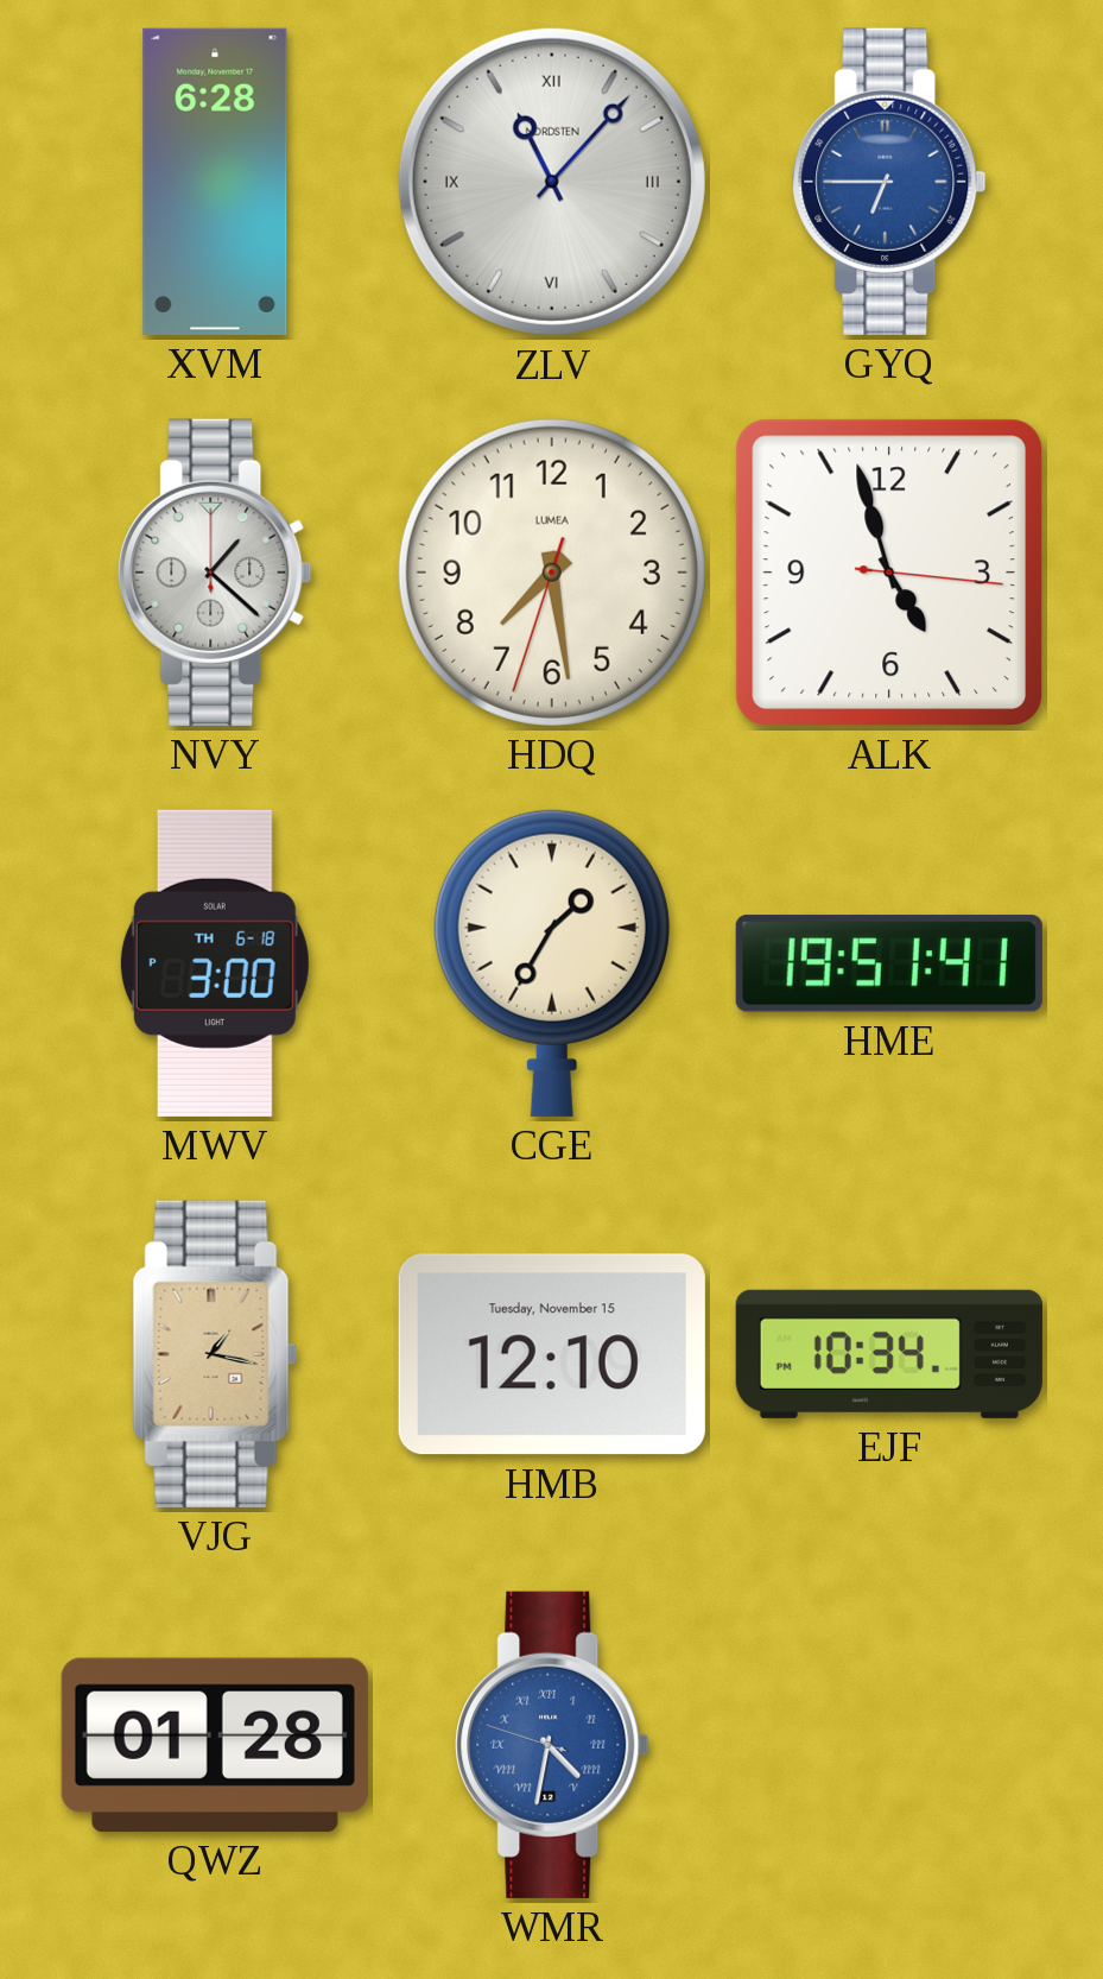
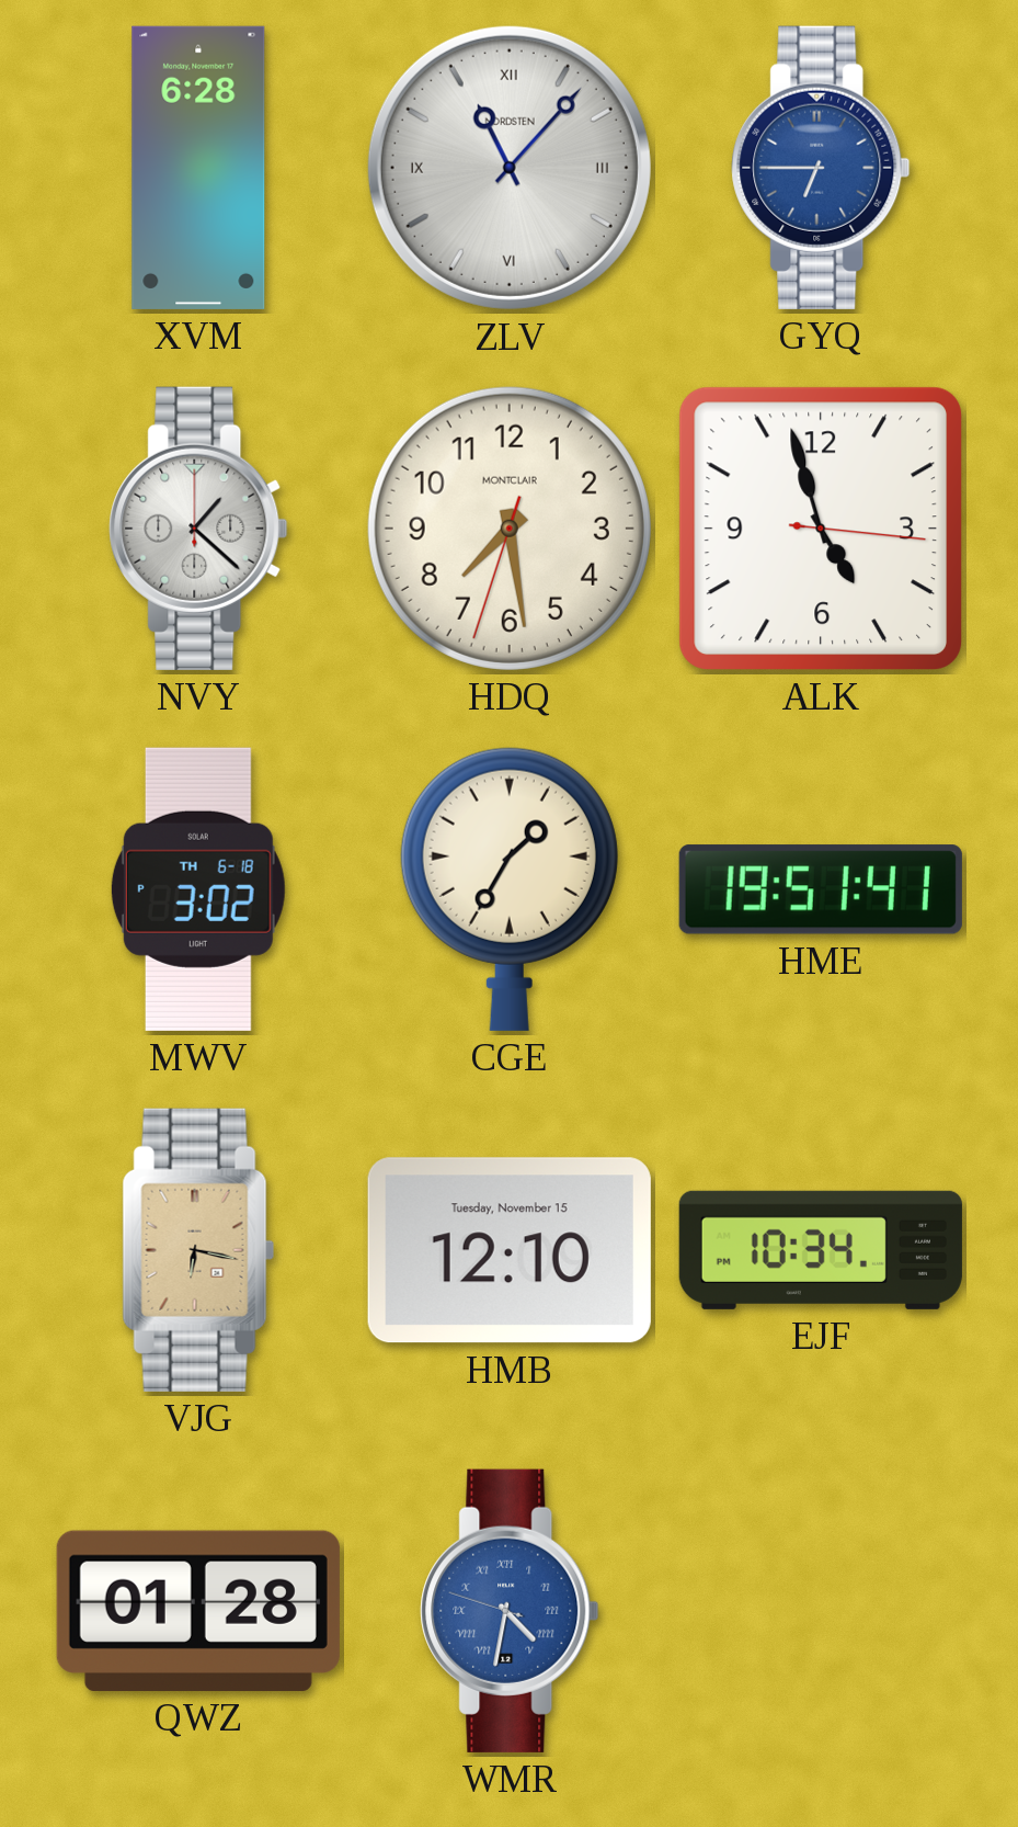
HDQ brand: LUMEA -> MONTCLAIR (510, 529)
MWV: 3:00 -> 3:02 (198, 889)
VJG: 1:17 -> 6:17 (198, 1250)
